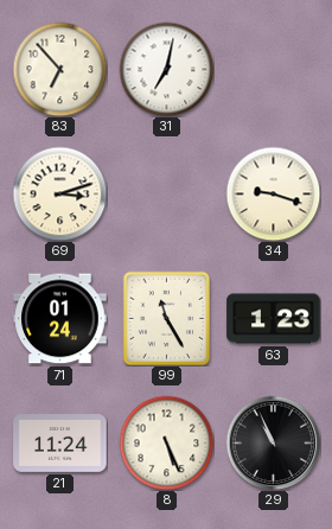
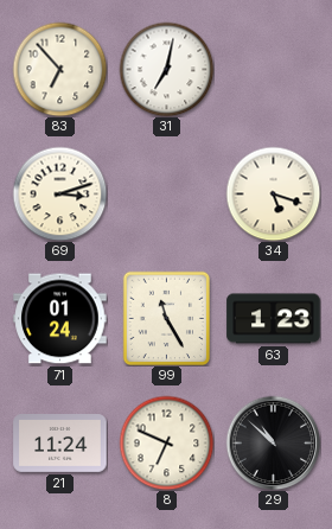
34: 9:18 -> 5:18 (273, 193)
8: 5:26 -> 6:49 (166, 442)
29: 10:56 -> 10:52 (273, 442)
